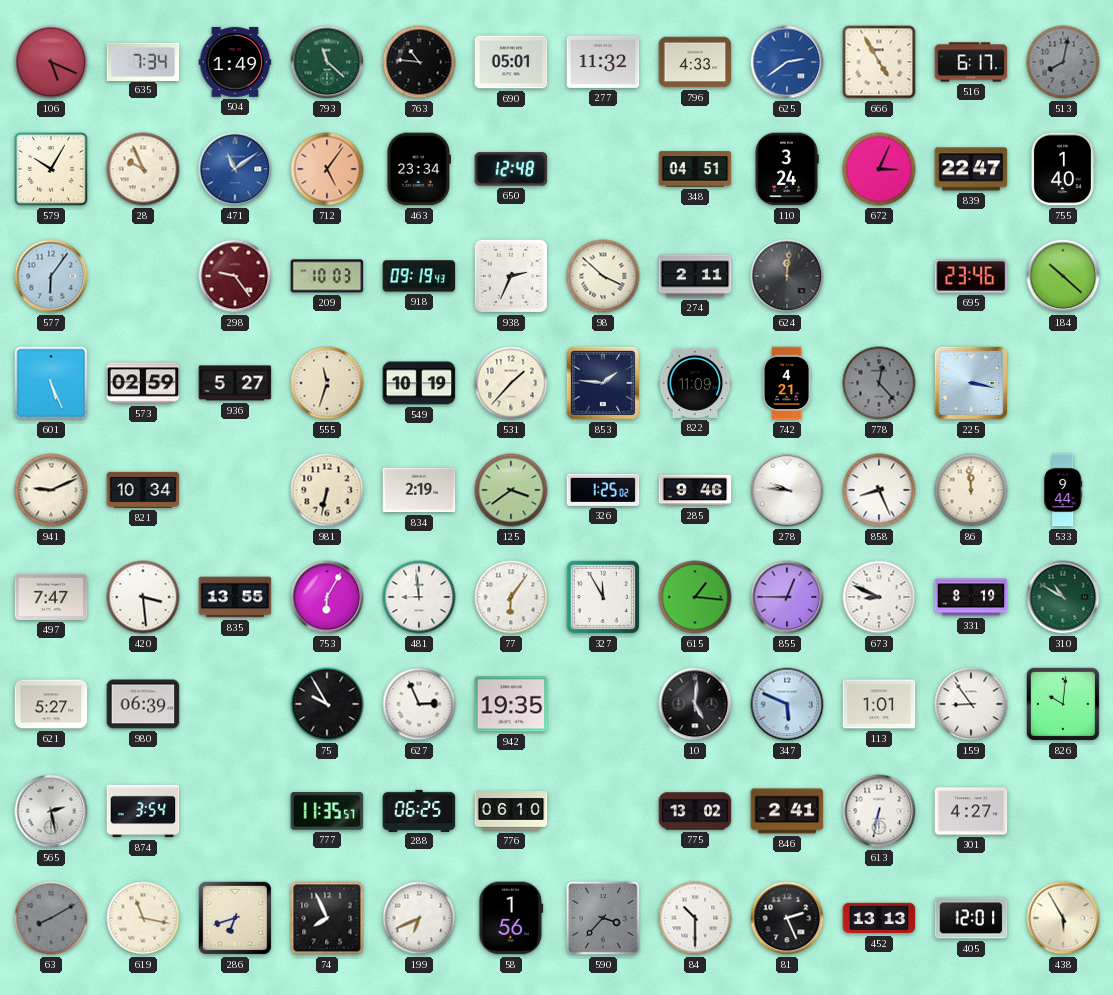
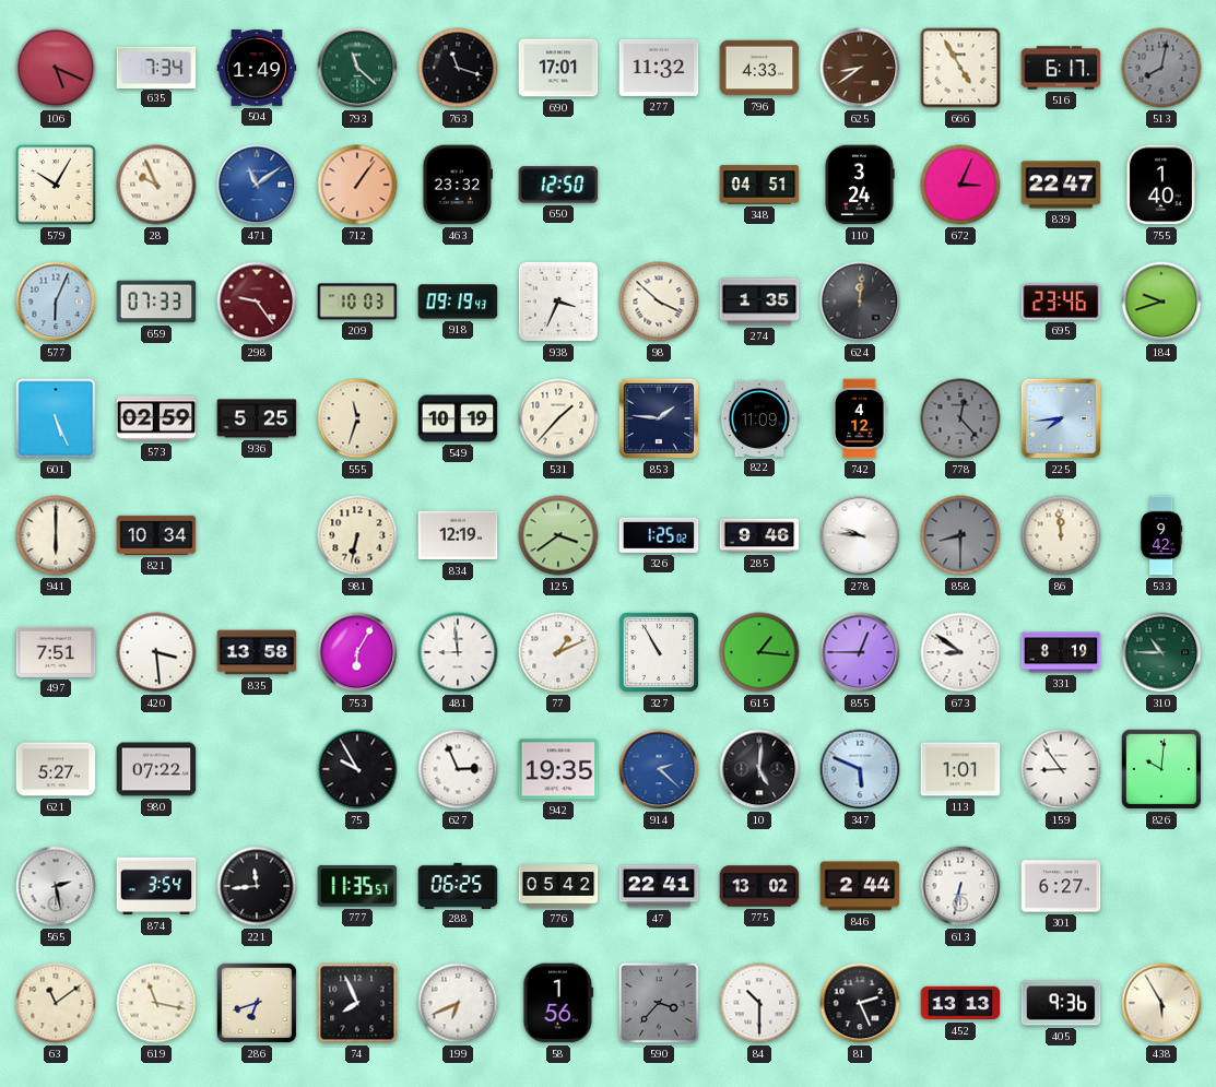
763: 10:46 -> 11:18 (458, 68)
690: 05:01 -> 17:01 (558, 68)
625: 2:39 -> 8:39 (860, 68)
625 dial: blue -> brown (860, 68)
712: 5:06 -> 1:06 (357, 185)
463: 23:34 -> 23:32 (457, 185)
650: 12:48 -> 12:50 (558, 185)
577: 6:06 -> 6:04 (56, 302)
659: none -> 07:33 (156, 302)
938: 2:34 -> 3:34 (558, 302)
274: 2:11 -> 1:35 (759, 302)
184: 10:22 -> 9:42 (1161, 302)
936: 5:27 -> 5:25 (257, 418)
742: 4:21 -> 4:12 (860, 418)
225: 3:17 -> 7:44 (1061, 418)
941: 9:11 -> 6:00 (56, 535)
834: 2:19 -> 12:19 (458, 535)
858: 8:26 -> 8:30 (960, 535)
858 dial: white -> grey (960, 535)
533: 9:44 -> 9:42 (1161, 535)
497: 7:47 -> 7:51 (56, 652)
835: 13:55 -> 13:58 (257, 652)
77: 6:06 -> 1:11 (558, 652)
327: 11:55 -> 10:55 (659, 652)
673: 8:49 -> 8:51 (960, 652)
310: 10:50 -> 10:45 (1161, 652)
980: 06:39 -> 07:22 (156, 769)
914: none -> 2:22 (659, 769)
221: none -> 11:44 (257, 886)
776: 06:10 -> 05:42 (558, 886)
47: none -> 22:41 (659, 886)
846: 2:41 -> 2:44 (860, 886)
301: 4:27 -> 6:27 (1061, 886)
63: 8:10 -> 11:09 (56, 1003)
63 dial: grey -> cream (56, 1003)
405: 12:01 -> 9:36 (1061, 1003)
